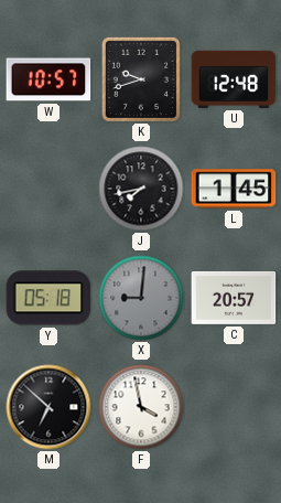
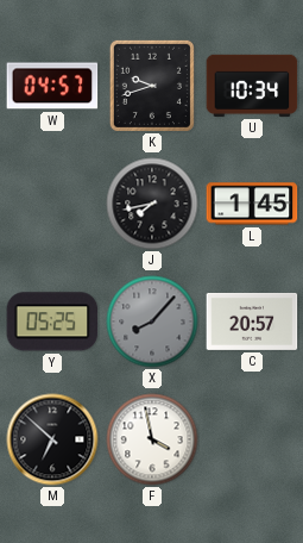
W: 10:57 -> 04:57 (52, 86)
U: 12:48 -> 10:34 (252, 86)
Y: 05:18 -> 05:25 (52, 322)
X: 9:01 -> 8:07 (152, 322)
